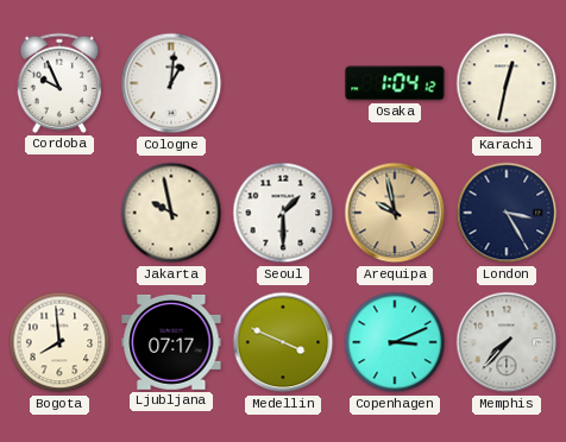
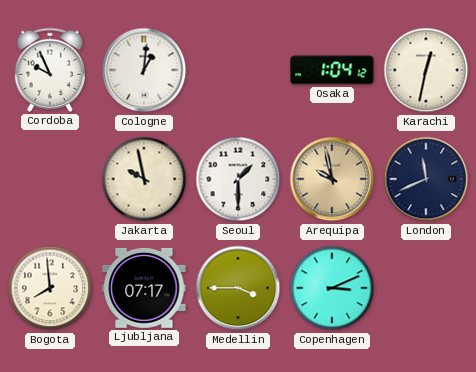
London: 3:25 -> 11:41 (426, 179)
Medellin: 3:49 -> 3:45 (238, 288)
Memphis: 7:37 -> none (507, 342)
